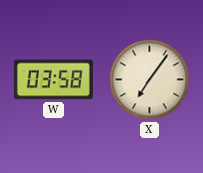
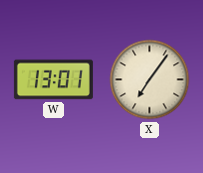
W: 03:58 -> 13:01 (53, 80)
